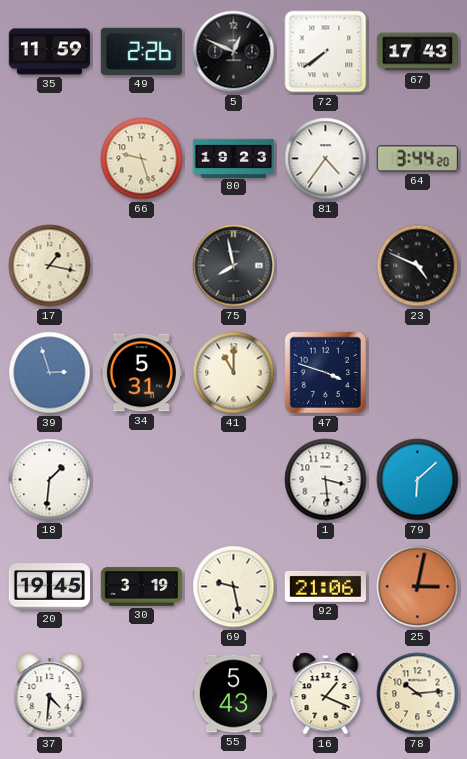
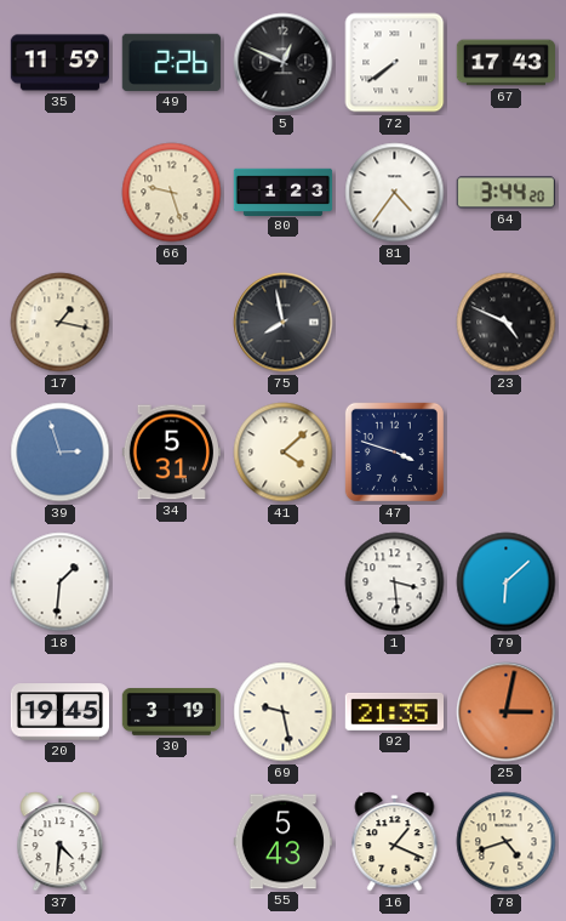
80: 19:23 -> 1:23 (284, 192)
41: 11:00 -> 4:08 (284, 453)
92: 21:06 -> 21:35 (394, 711)
78: 10:14 -> 4:42 (507, 842)
